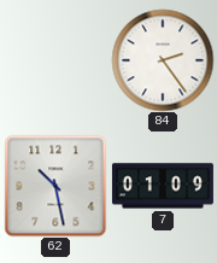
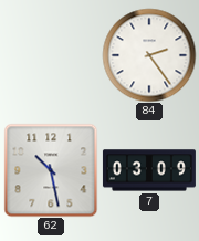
7: 01:09 -> 03:09 (149, 170)
